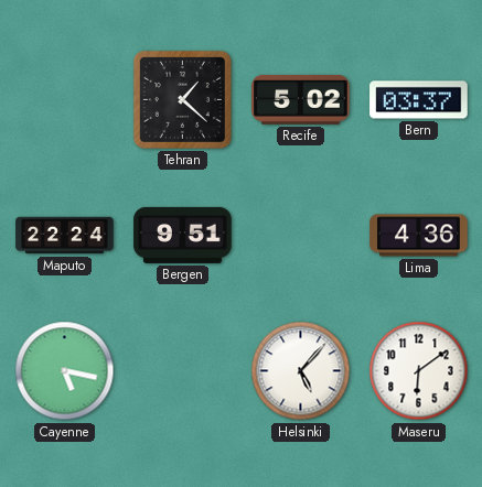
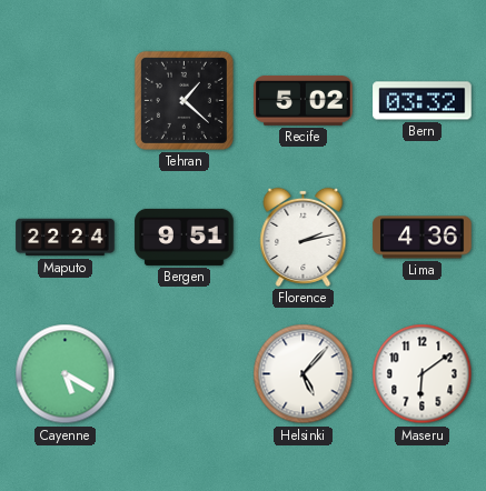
Bern: 03:37 -> 03:32 (423, 101)
Florence: none -> 2:13 (304, 237)
Cayenne: 5:17 -> 5:20 (66, 374)
